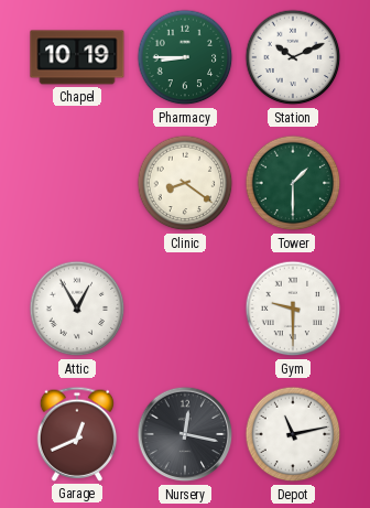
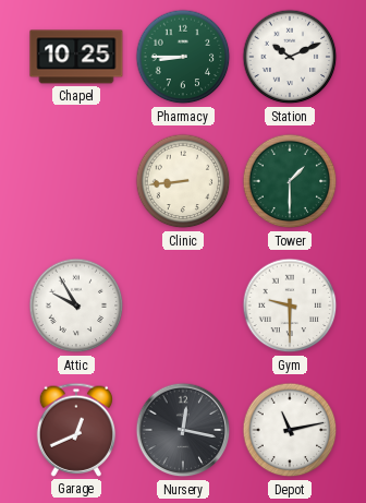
Chapel: 10:19 -> 10:25 (76, 57)
Clinic: 8:21 -> 8:44 (183, 181)
Attic: 12:55 -> 9:55 (76, 306)
